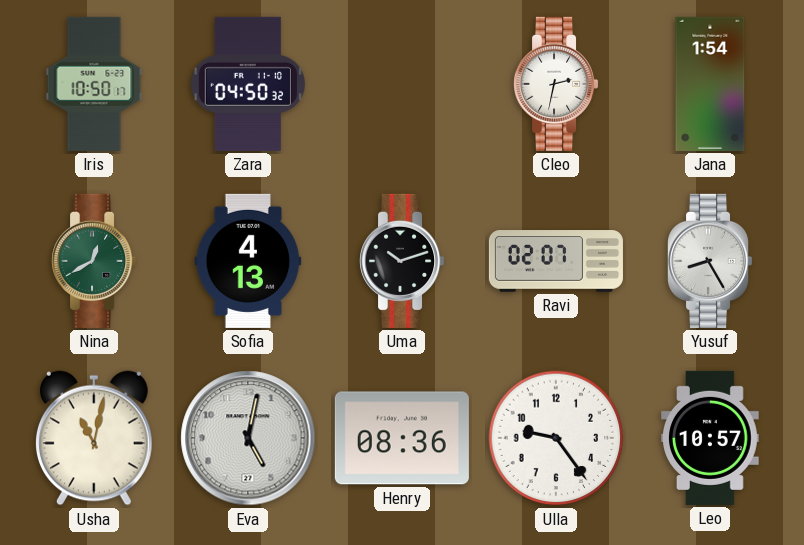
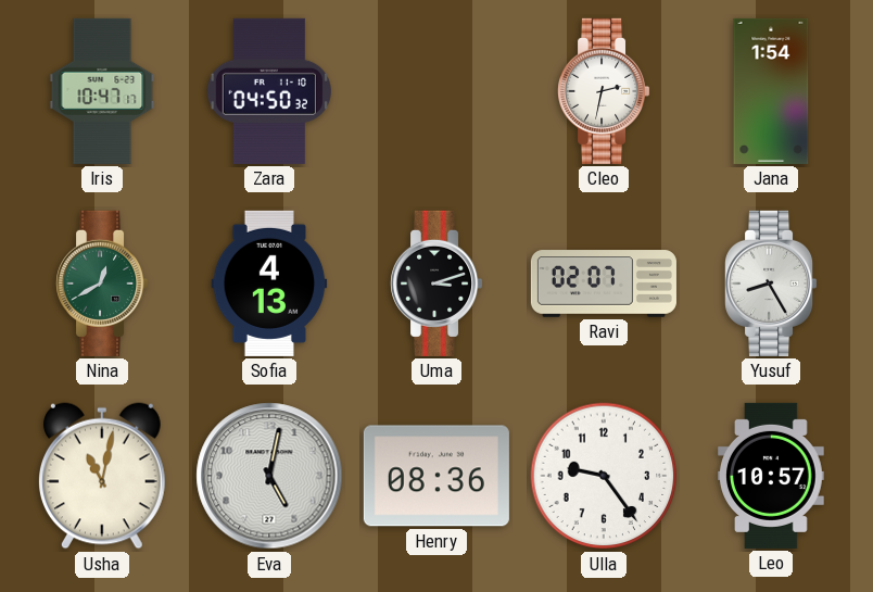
Iris: 10:50 -> 10:47 (102, 91)
Uma: 10:12 -> 3:12 (438, 284)
